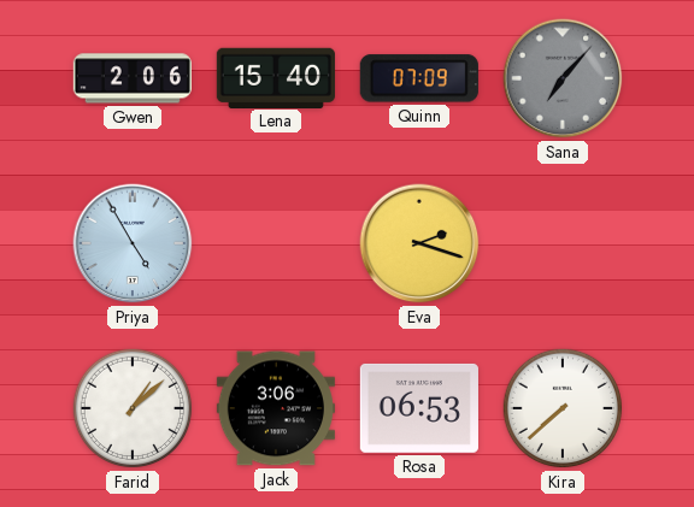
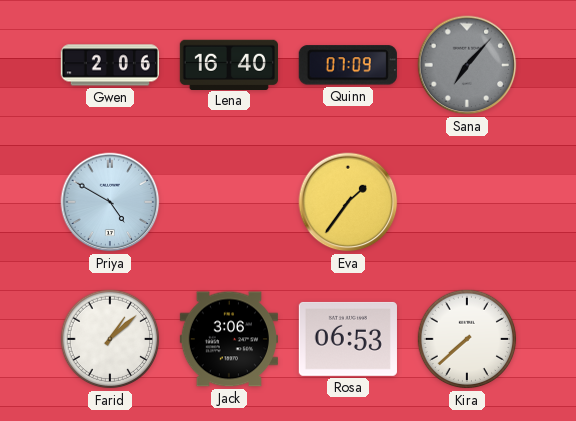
Lena: 15:40 -> 16:40 (229, 64)
Priya: 4:55 -> 4:50 (110, 202)
Eva: 2:18 -> 1:36 (348, 202)
